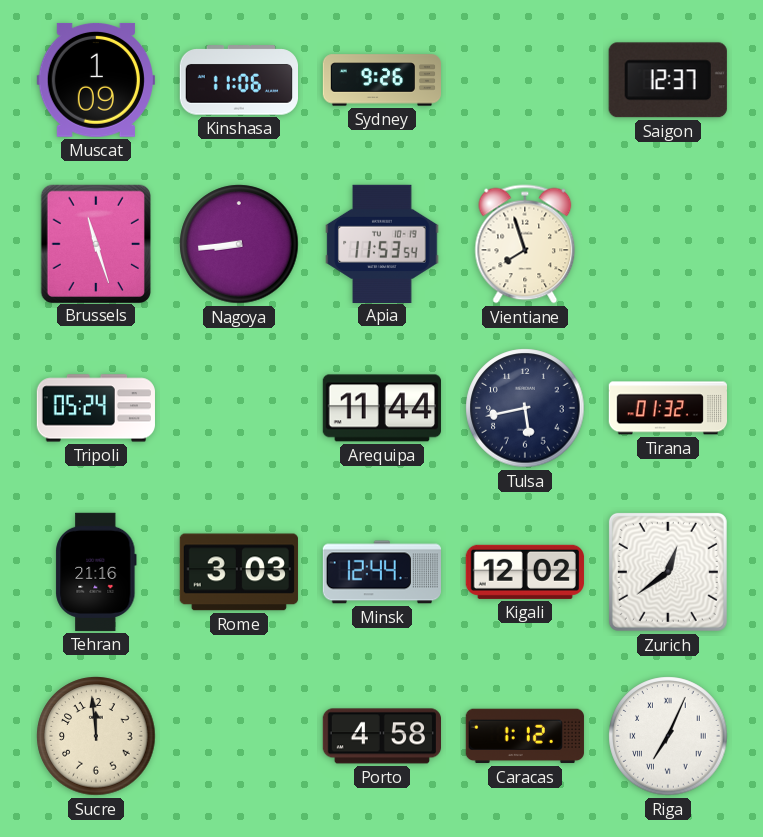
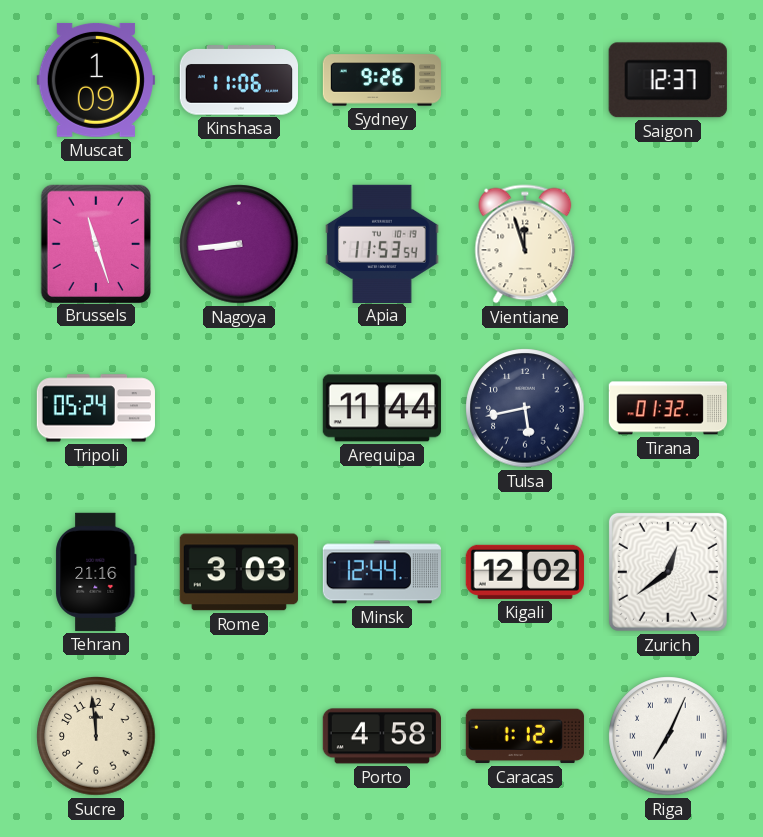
Vientiane: 7:57 -> 11:57 (525, 244)
